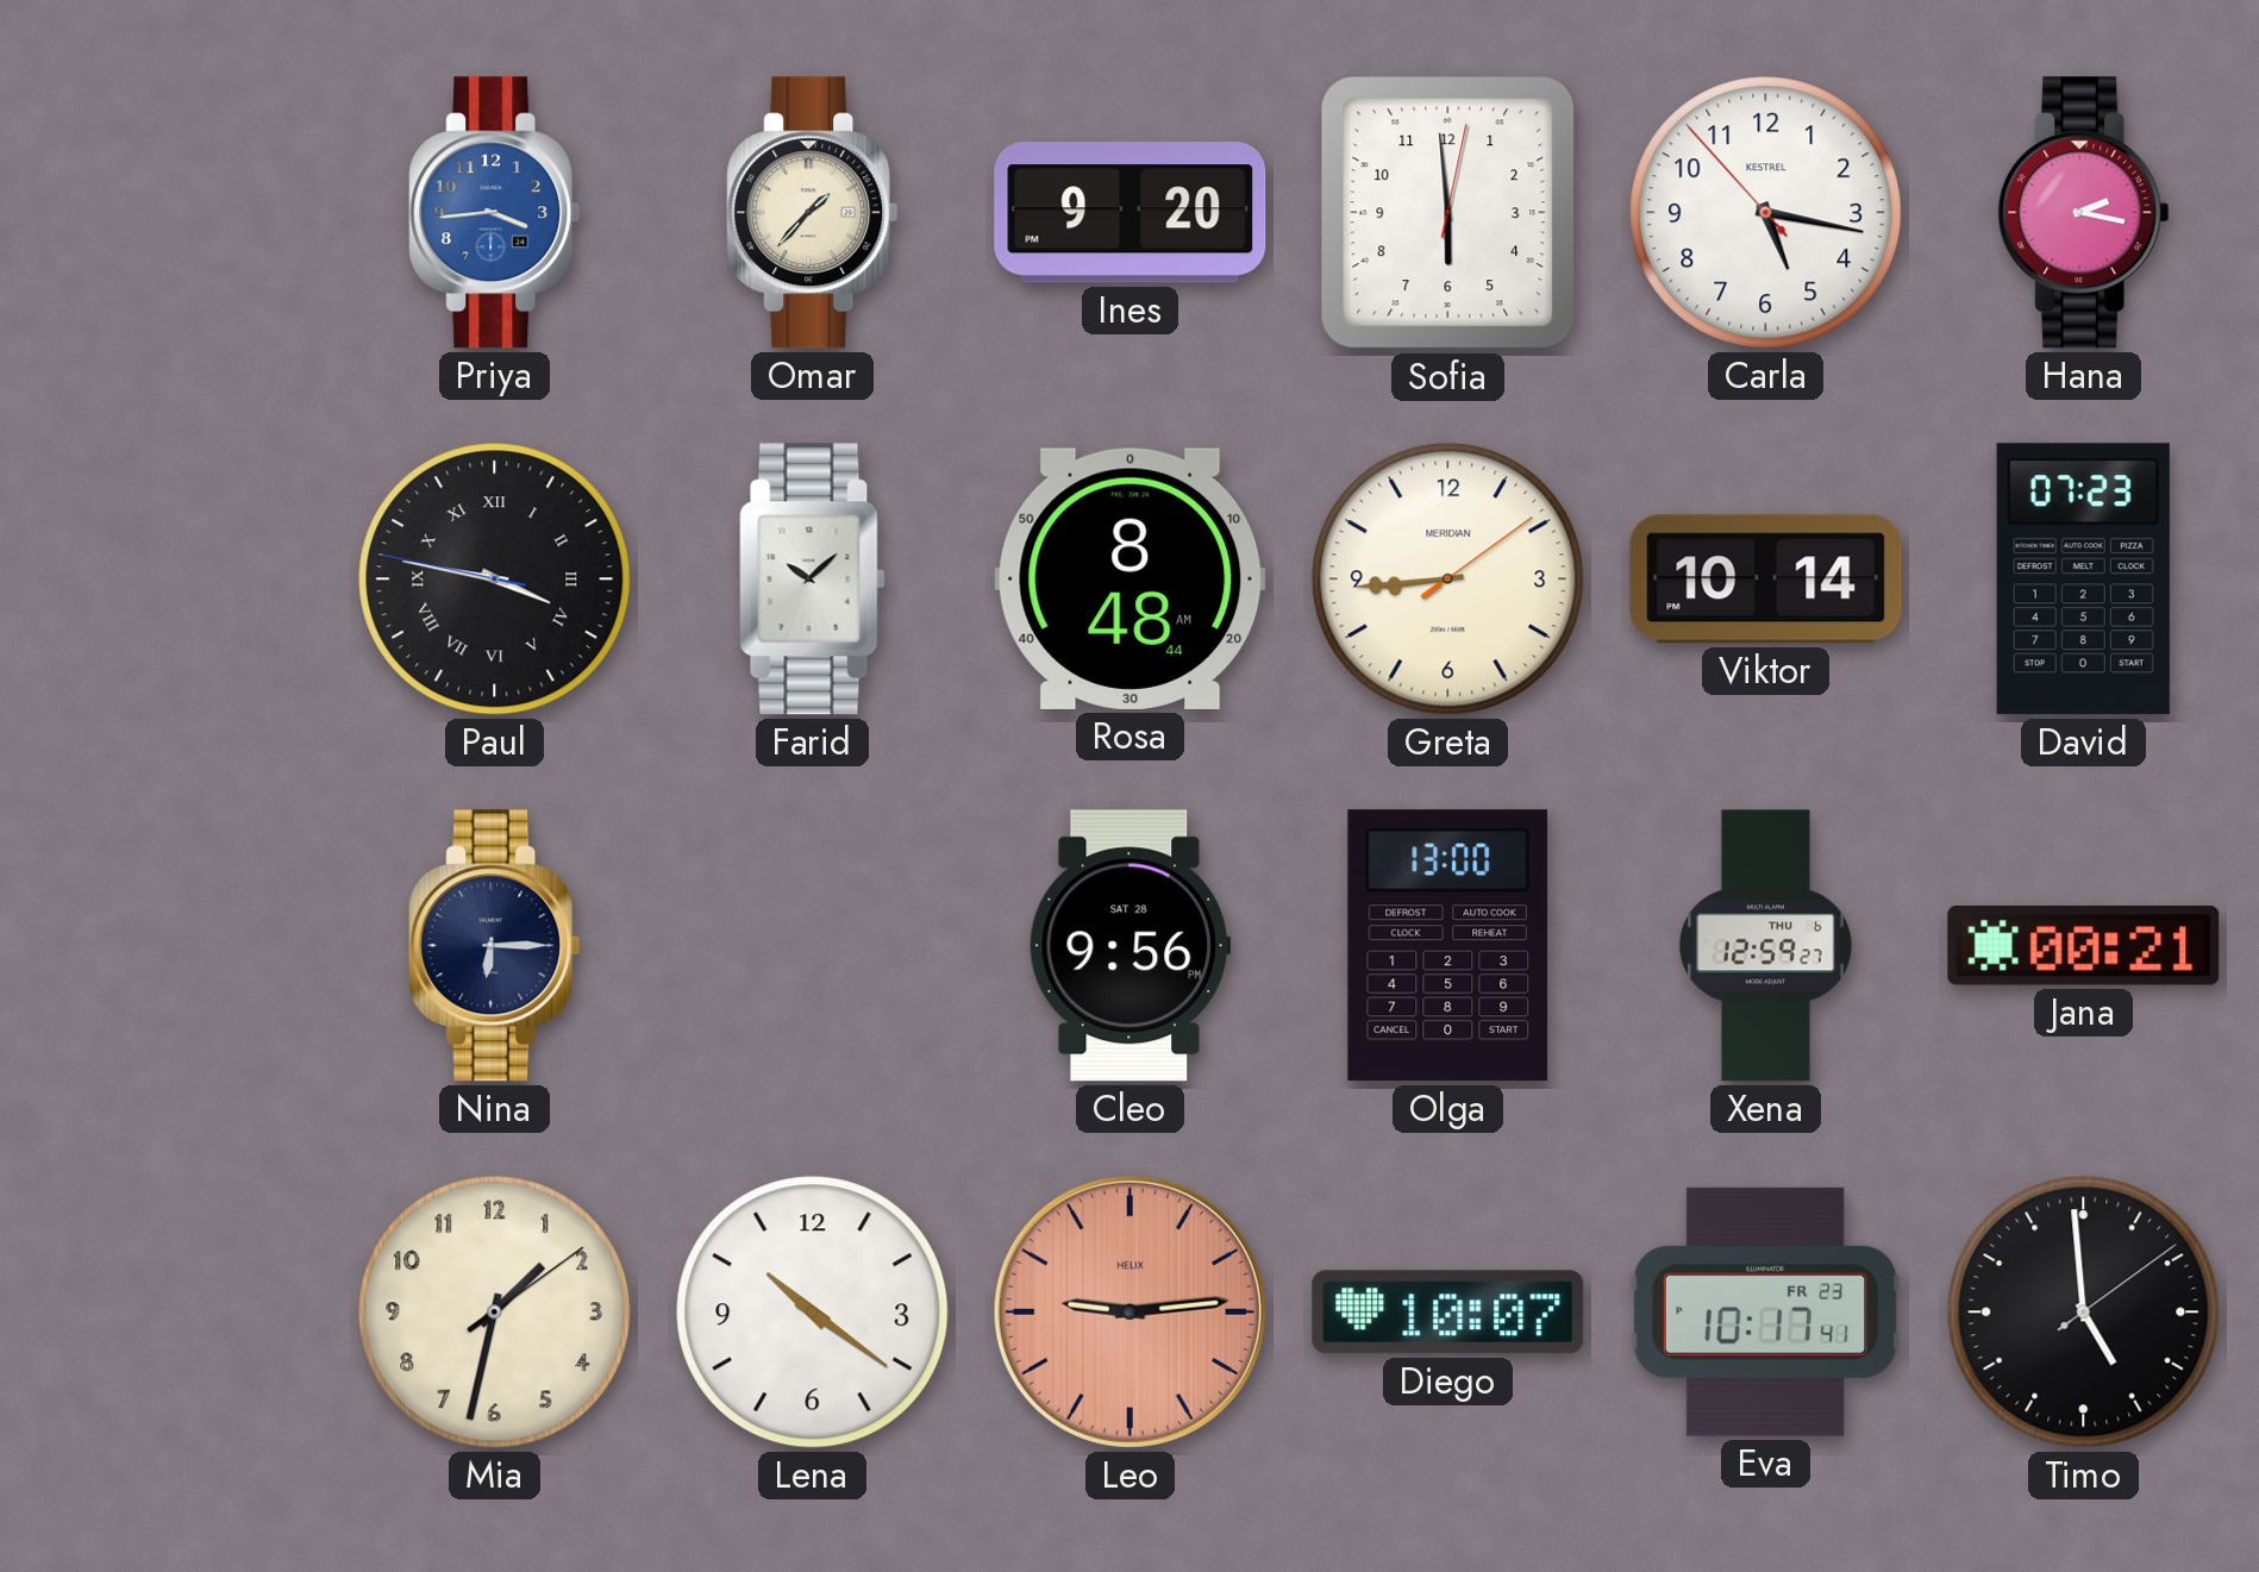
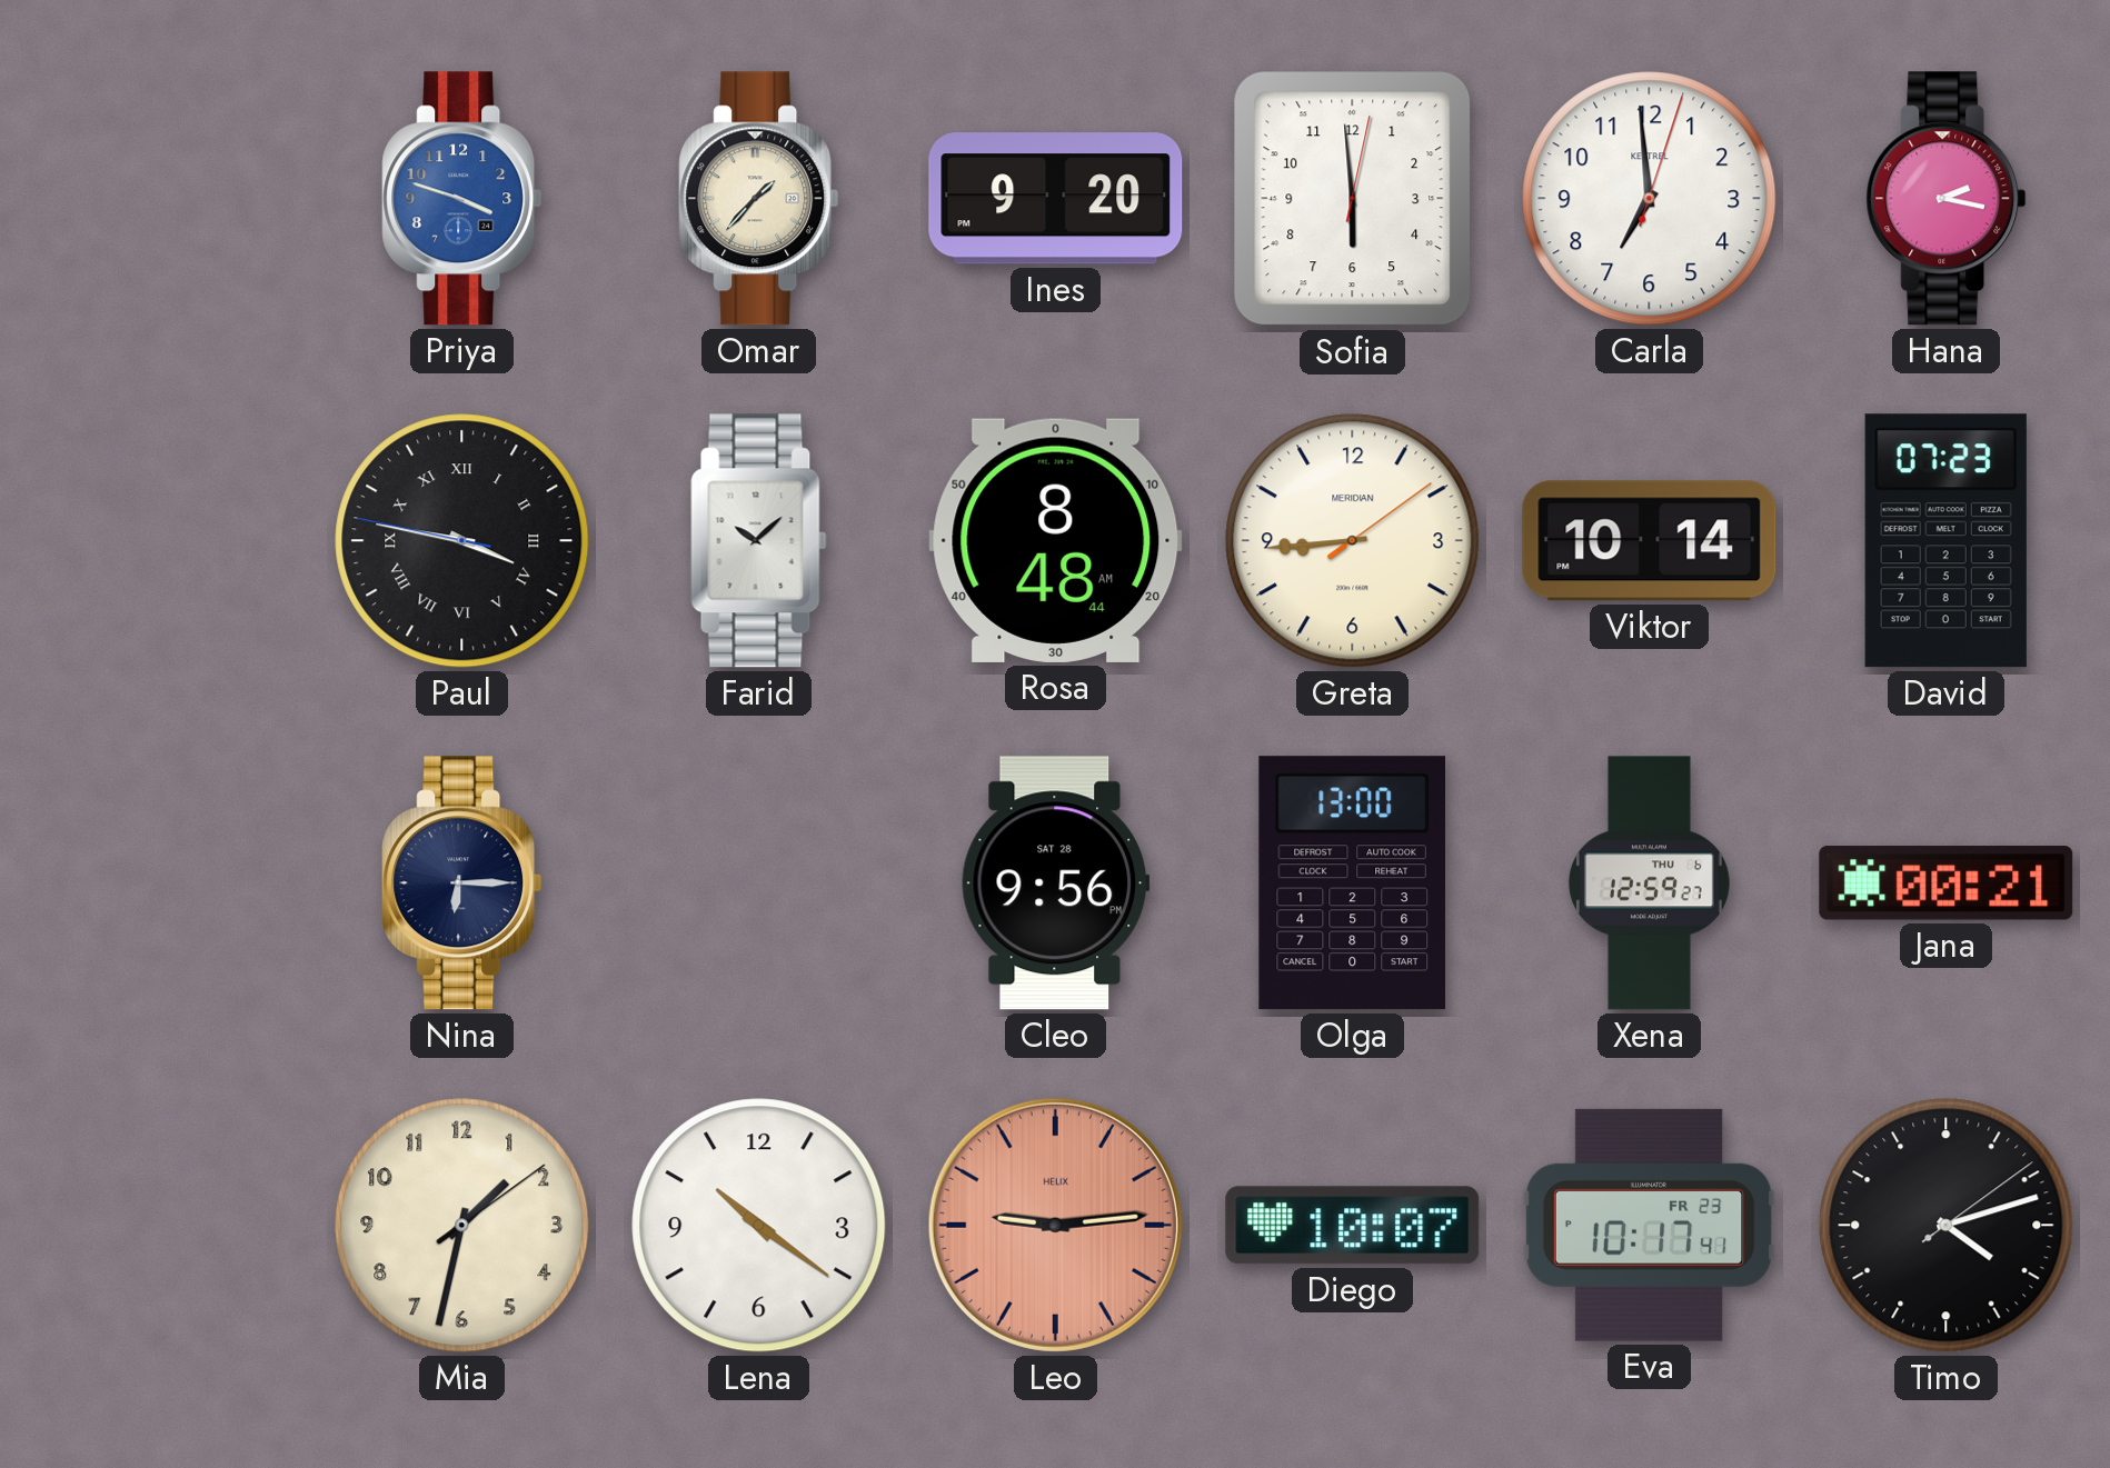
Priya: 3:44 -> 3:48 (462, 199)
Carla: 5:16 -> 6:59 (1650, 199)
Timo: 4:59 -> 4:12 (1947, 1226)
